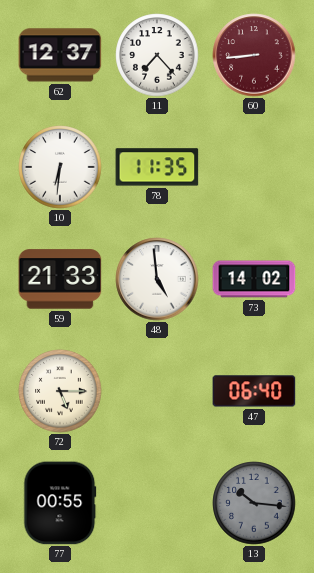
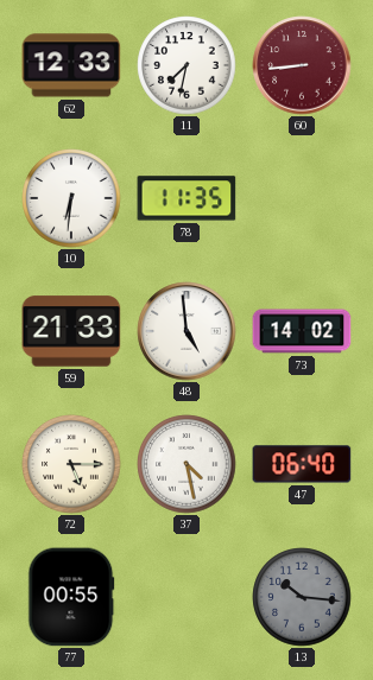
62: 12:37 -> 12:33 (71, 65)
11: 7:23 -> 7:32 (186, 65)
37: none -> 4:28 (186, 464)
